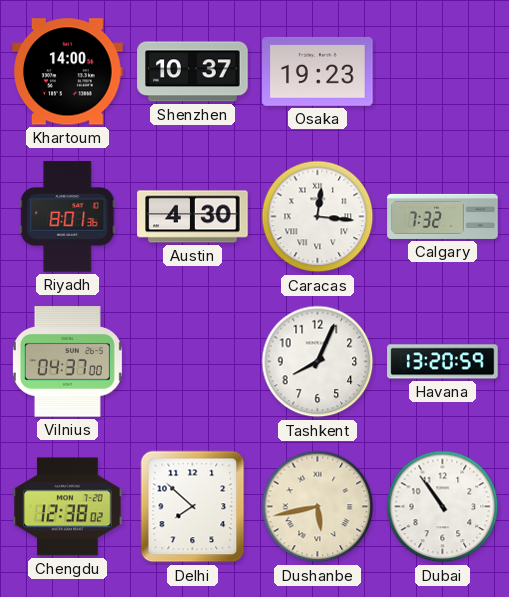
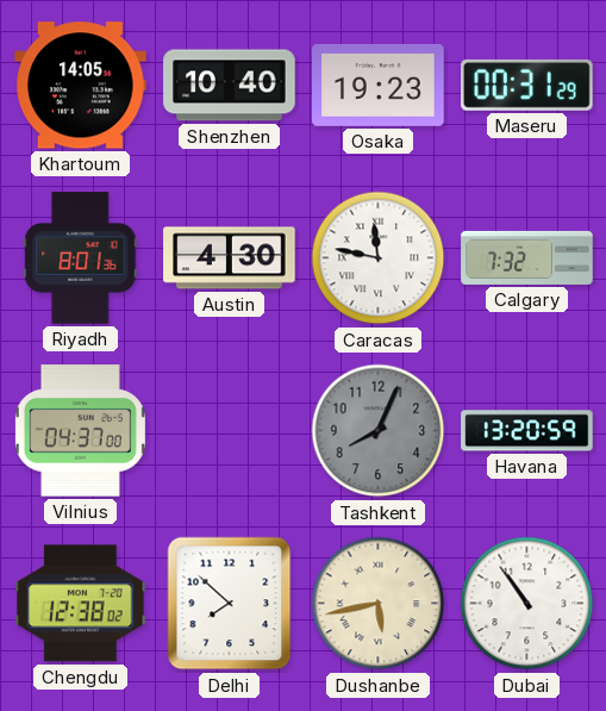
Khartoum: 14:00 -> 14:05 (81, 86)
Shenzhen: 10:37 -> 10:40 (230, 86)
Maseru: none -> 00:31 (527, 85)
Caracas: 12:16 -> 11:47 (379, 258)
Tashkent dial: white -> grey (379, 431)
